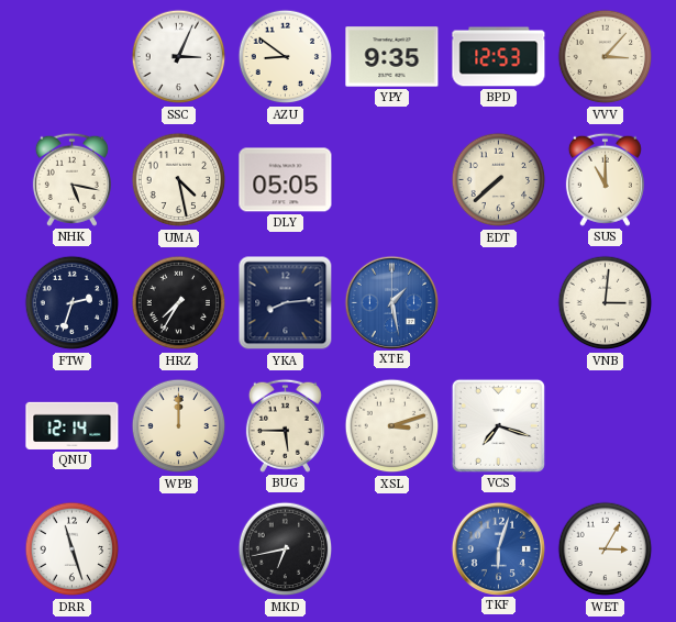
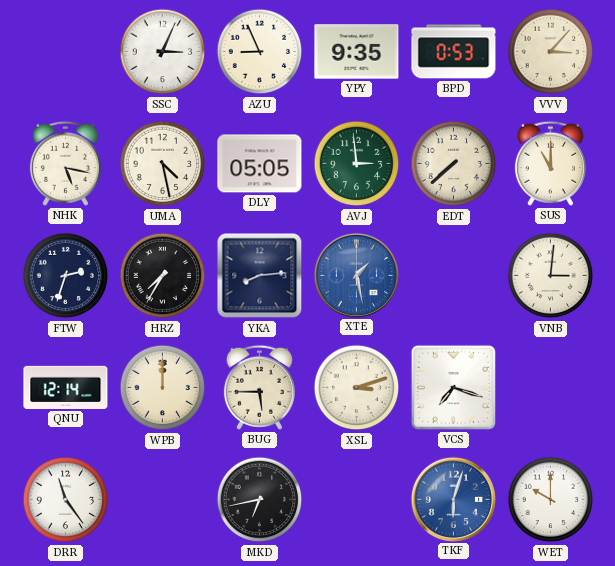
AZU: 8:51 -> 8:56 (260, 52)
BPD: 12:53 -> 0:53 (454, 52)
AVJ: none -> 2:59 (357, 164)
DRR: 11:27 -> 11:24 (66, 500)
WET: 3:05 -> 10:00 (551, 500)
